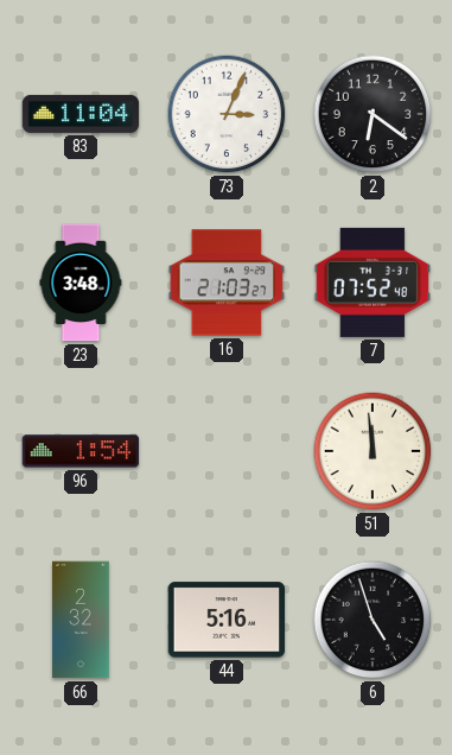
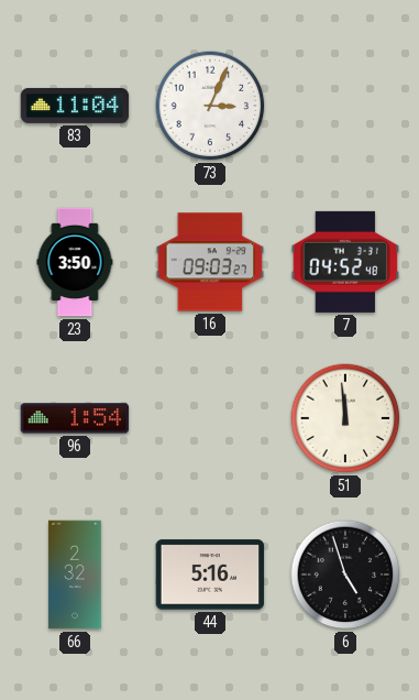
2: 6:21 -> none (373, 114)
23: 3:48 -> 3:50 (75, 262)
16: 21:03 -> 09:03 (210, 262)
7: 07:52 -> 04:52 (345, 262)
